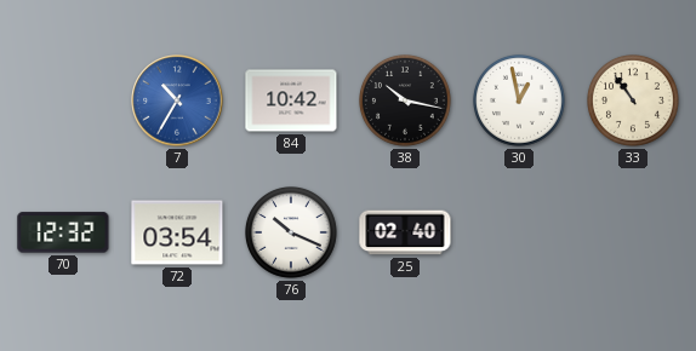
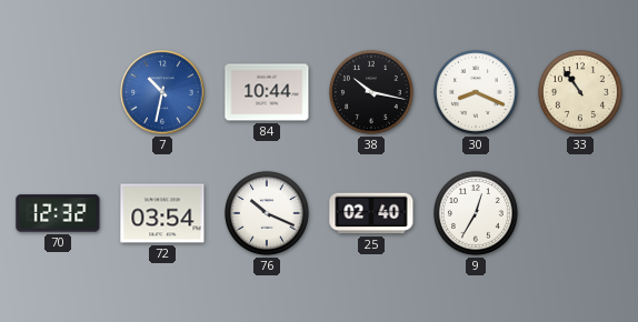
7: 10:35 -> 10:32 (162, 92)
84: 10:42 -> 10:44 (267, 92)
30: 12:58 -> 8:19 (477, 93)
9: none -> 12:35 (477, 214)
